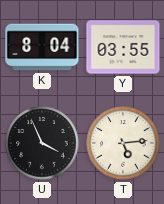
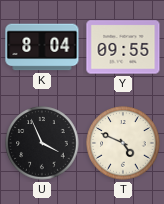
Y: 03:55 -> 09:55 (123, 47)
T: 5:14 -> 4:49 (123, 143)
